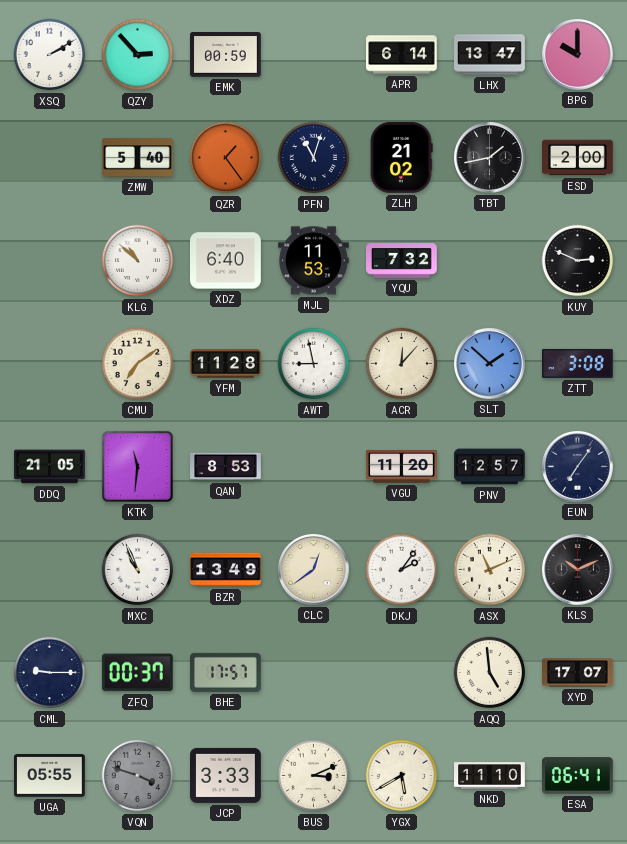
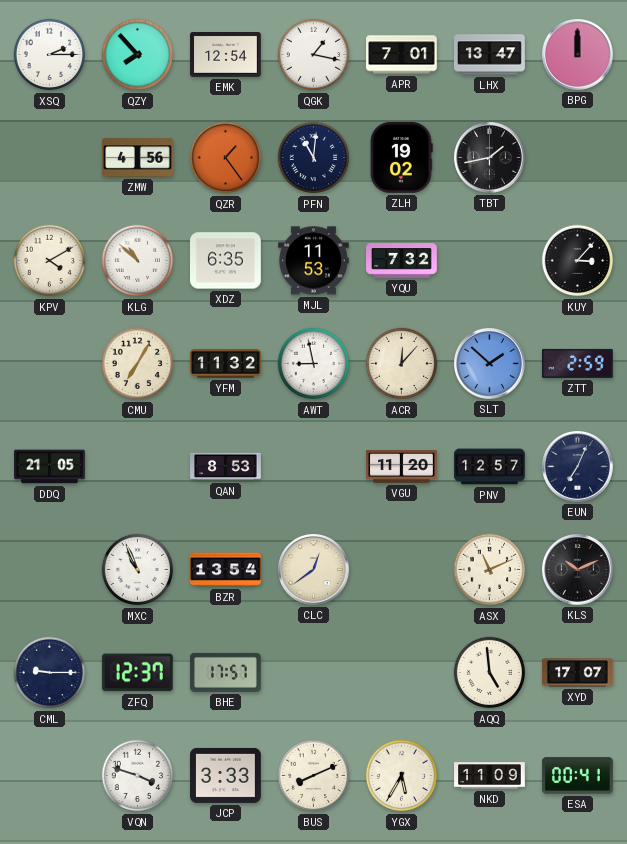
XSQ: 2:10 -> 2:15 (50, 55)
QZY: 2:53 -> 7:53 (138, 55)
EMK: 00:59 -> 12:54 (226, 55)
QGK: none -> 1:17 (314, 55)
APR: 6:14 -> 7:01 (402, 55)
BPG: 10:00 -> 12:00 (578, 55)
ZMW: 5:40 -> 4:56 (138, 158)
PFN: 11:03 -> 11:01 (314, 158)
ZLH: 21:02 -> 19:02 (401, 158)
ESD: 2:00 -> none (578, 158)
KPV: none -> 4:10 (50, 261)
XDZ: 6:40 -> 6:35 (226, 261)
KUY: 2:49 -> 3:07 (578, 261)
CMU: 7:09 -> 7:05 (138, 364)
YFM: 11:28 -> 11:32 (226, 364)
ZTT: 3:08 -> 2:59 (578, 363)
KTK: 11:31 -> none (137, 466)
EUN: 7:06 -> 7:04 (578, 467)
BZR: 13:49 -> 13:54 (226, 570)
DKJ: 2:06 -> none (402, 570)
ZFQ: 00:37 -> 12:37 (137, 673)
UGA: 05:55 -> none (50, 776)
VQN dial: grey -> white (138, 776)
BUS: 3:11 -> 8:11 (314, 776)
YGX: 5:40 -> 5:35 (402, 776)
NKD: 11:10 -> 11:09 (490, 776)
ESA: 06:41 -> 00:41 (578, 776)
